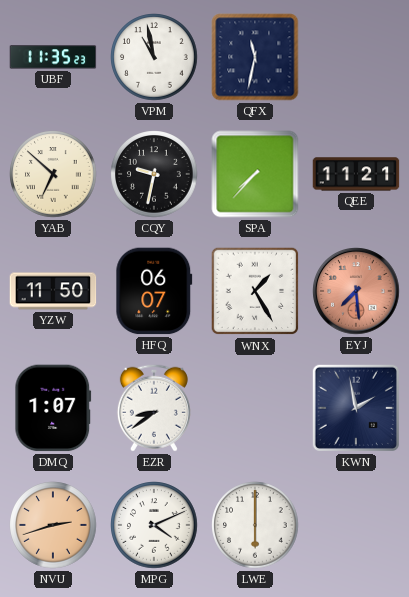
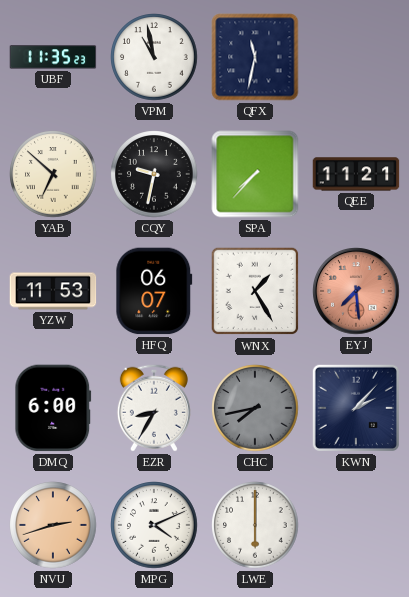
YZW: 11:50 -> 11:53 (53, 291)
DMQ: 1:07 -> 6:00 (53, 408)
EZR: 8:39 -> 8:35 (154, 408)
CHC: none -> 7:43 (255, 408)
KWN: 1:58 -> 2:07 (356, 408)
